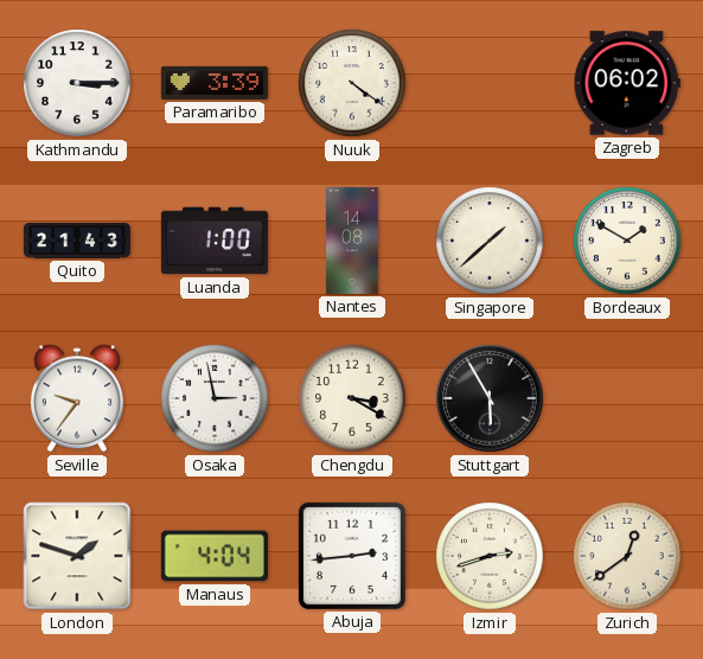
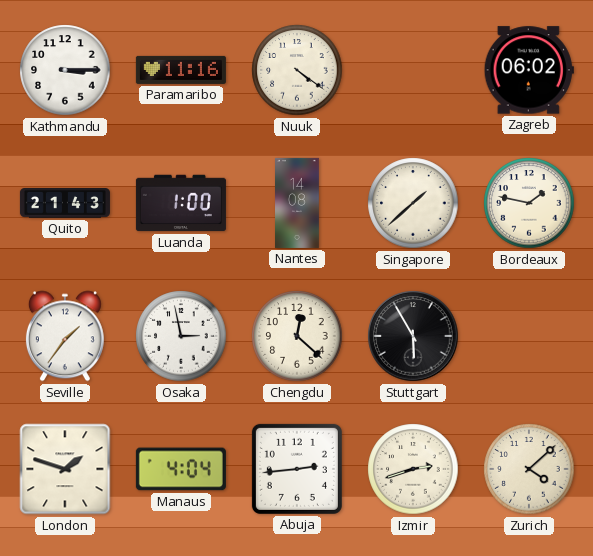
Paramaribo: 3:39 -> 11:16 (181, 70)
Bordeaux: 1:50 -> 1:47 (529, 203)
Seville: 9:36 -> 1:36 (65, 336)
Chengdu: 3:20 -> 12:22 (297, 336)
Zurich: 12:39 -> 4:08 (529, 469)
